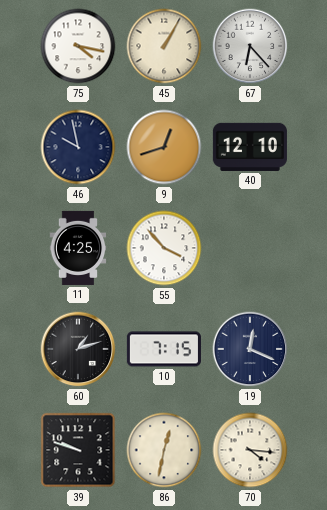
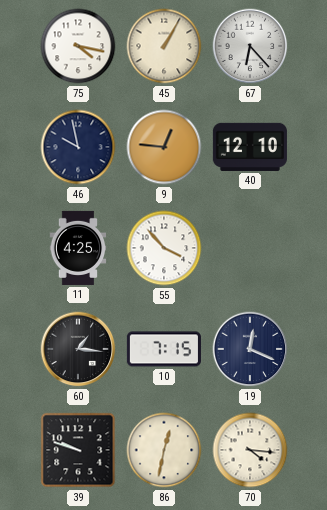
9: 12:42 -> 12:46 (164, 147)
60: 1:12 -> 1:16 (78, 349)
